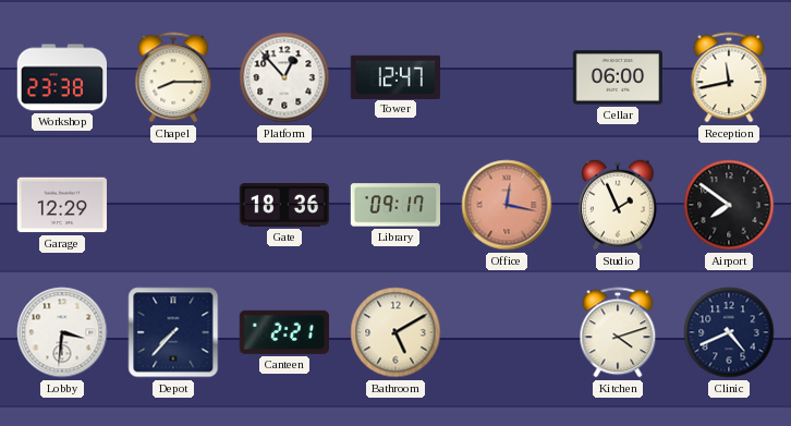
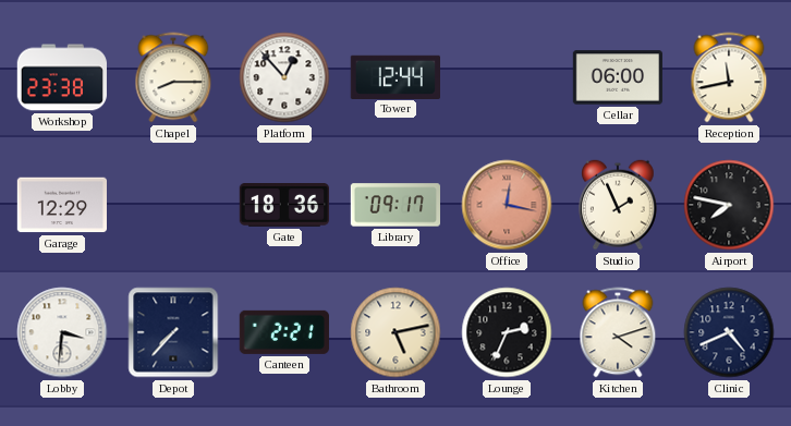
Tower: 12:47 -> 12:44 (394, 76)
Airport: 7:51 -> 7:47 (729, 205)
Bathroom: 5:10 -> 5:13 (395, 332)
Lounge: none -> 2:34 (507, 332)
